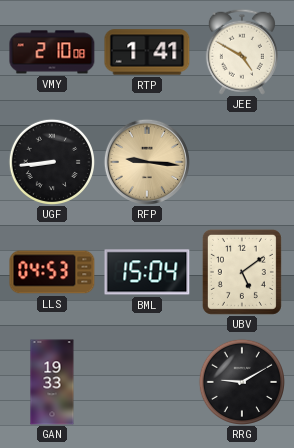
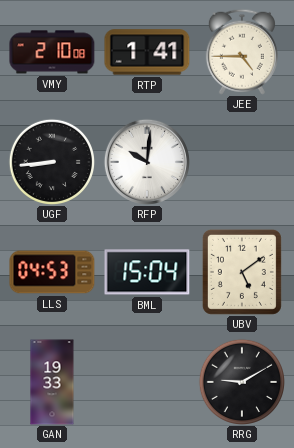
JEE: 4:50 -> 4:45 (242, 52)
RFP: 9:16 -> 10:01 (147, 162)
RFP dial: champagne -> white (147, 162)
